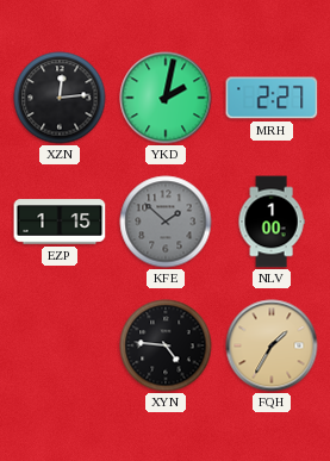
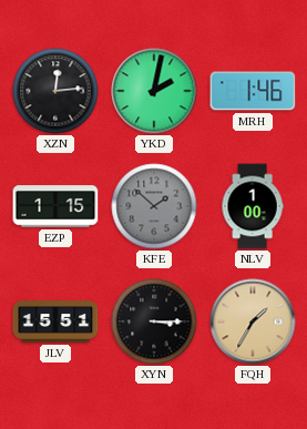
MRH: 2:27 -> 1:46 (253, 91)
JLV: none -> 15:51 (55, 321)
XYN: 4:46 -> 3:15 (154, 321)
